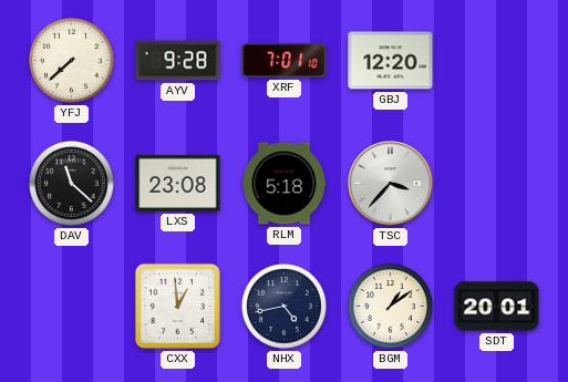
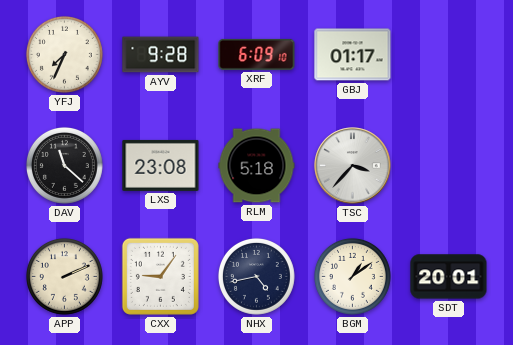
YFJ: 7:38 -> 7:34 (64, 54)
XRF: 7:01 -> 6:09 (257, 54)
GBJ: 12:20 -> 01:17 (353, 55)
APP: none -> 2:11 (64, 276)
CXX: 12:59 -> 9:06 (160, 276)
